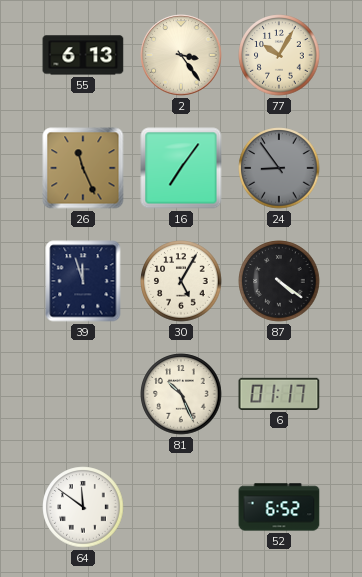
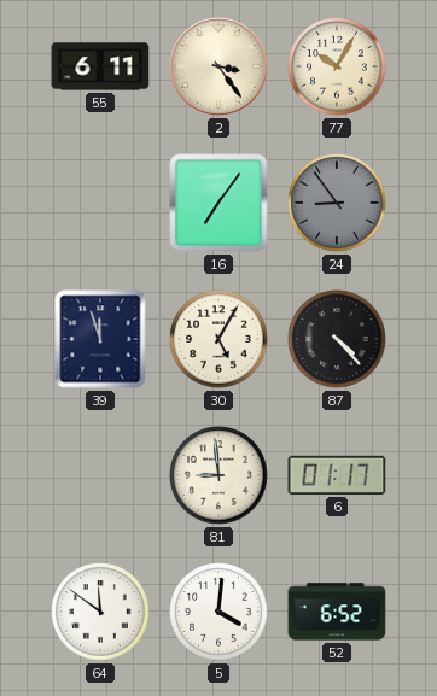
55: 6:13 -> 6:11 (100, 66)
26: 11:26 -> none (83, 168)
87: 4:21 -> 4:23 (337, 339)
81: 10:26 -> 8:59 (218, 475)
5: none -> 4:01 (218, 612)
